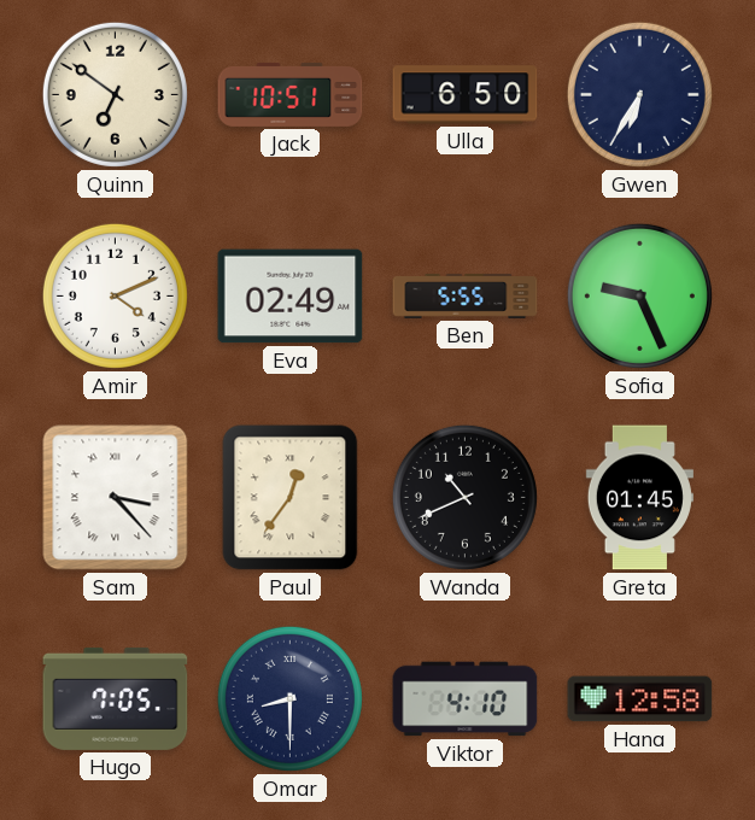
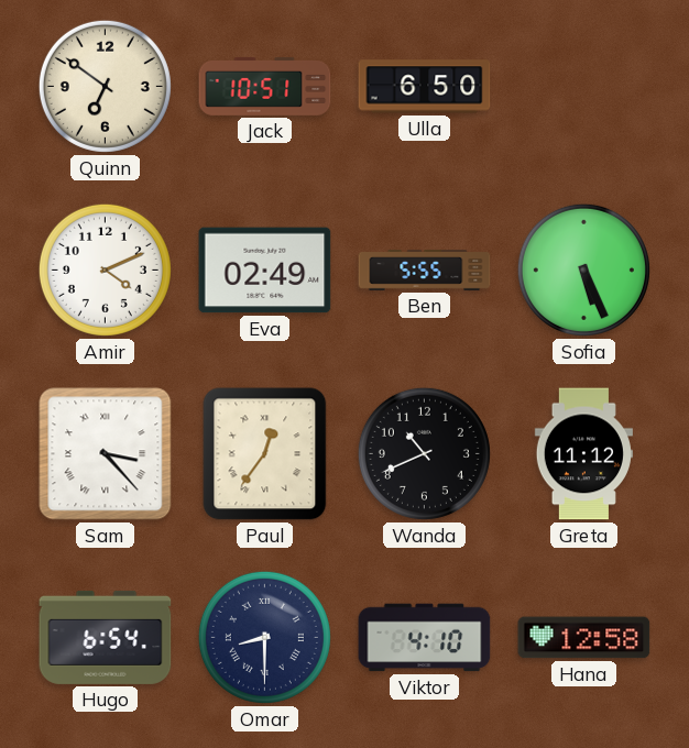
Gwen: 6:35 -> none (639, 94)
Sofia: 9:26 -> 5:26 (583, 269)
Greta: 01:45 -> 11:12 (583, 454)
Hugo: 7:05 -> 6:54 (106, 637)
